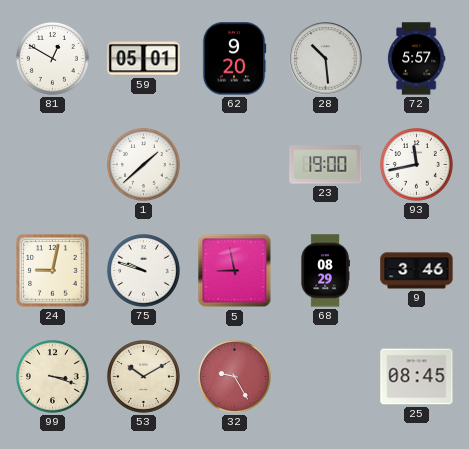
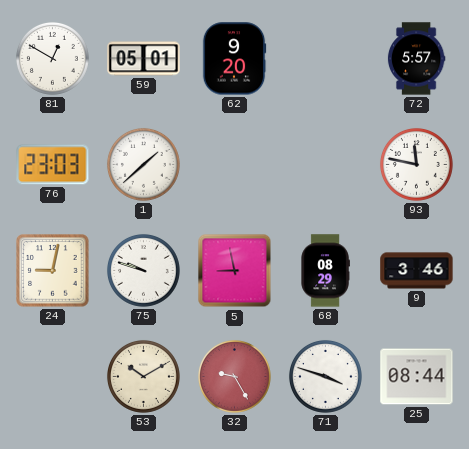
28: 10:29 -> none (326, 59)
76: none -> 23:03 (53, 165)
23: 19:00 -> none (326, 165)
93: 11:43 -> 11:47 (416, 164)
99: 3:18 -> none (52, 376)
71: none -> 3:48 (325, 376)
25: 08:45 -> 08:44 (417, 377)
